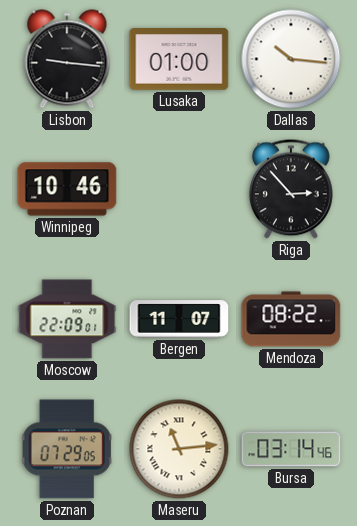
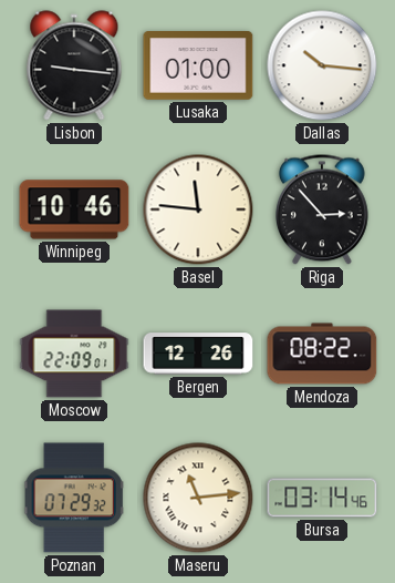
Basel: none -> 11:46 (198, 209)
Bergen: 11:07 -> 12:26 (198, 354)
Poznan: 07:29:05 -> 07:29:32 (74, 498)
